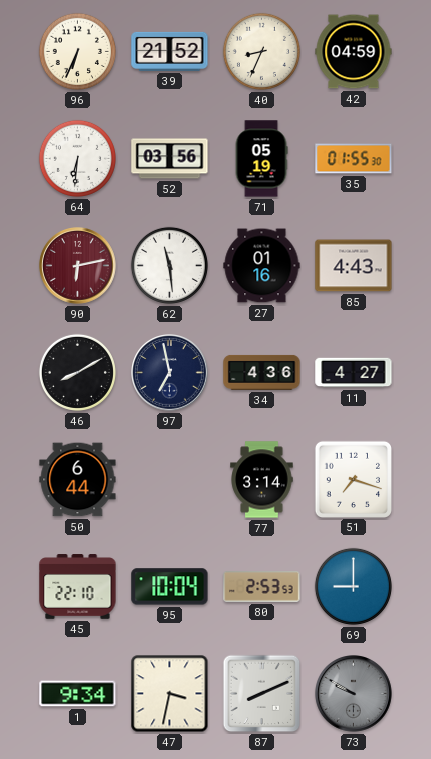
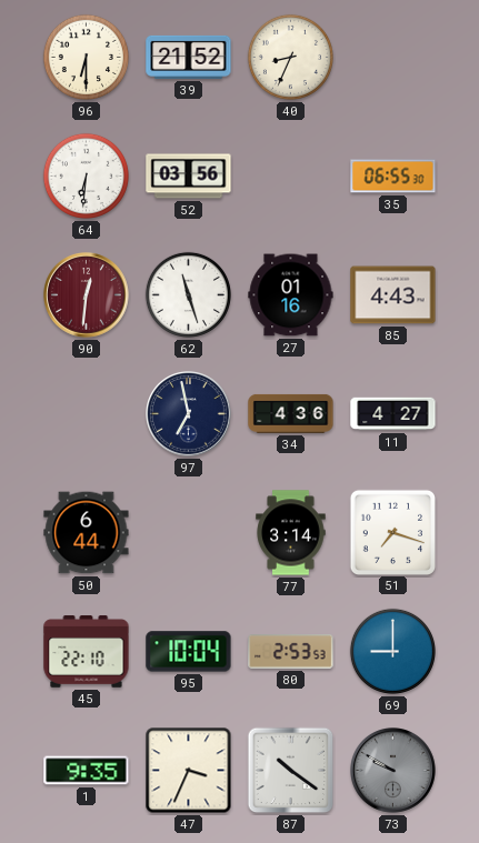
96: 6:34 -> 6:30 (86, 57)
42: 04:59 -> none (354, 52)
71: 05:19 -> none (261, 159)
35: 01:55 -> 06:55 (393, 177)
90: 6:13 -> 12:31 (87, 295)
62: 11:29 -> 11:27 (188, 294)
46: 8:10 -> none (77, 372)
1: 9:34 -> 9:35 (87, 771)
47: 3:32 -> 3:34 (189, 771)
87: 8:11 -> 10:21 (291, 771)
